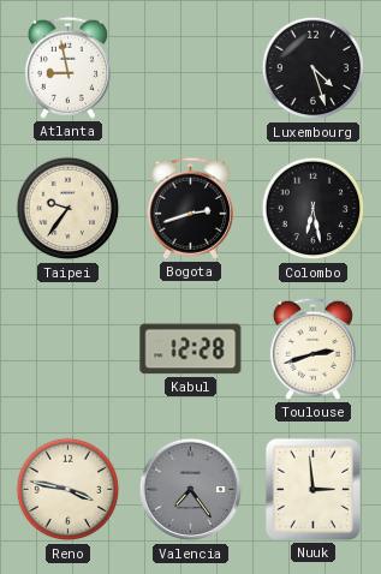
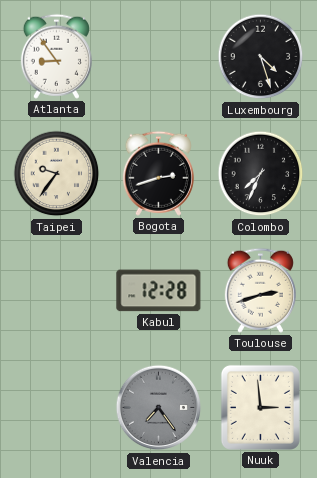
Atlanta: 8:58 -> 8:54 (56, 56)
Colombo: 6:28 -> 7:34 (261, 174)
Reno: 3:47 -> none (69, 490)
